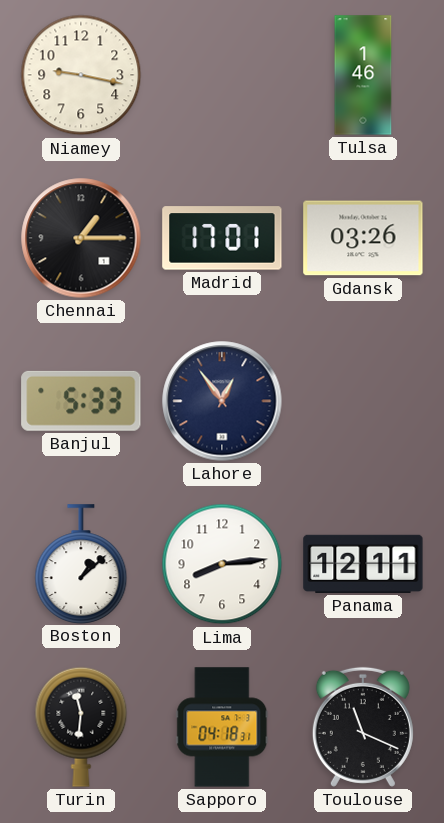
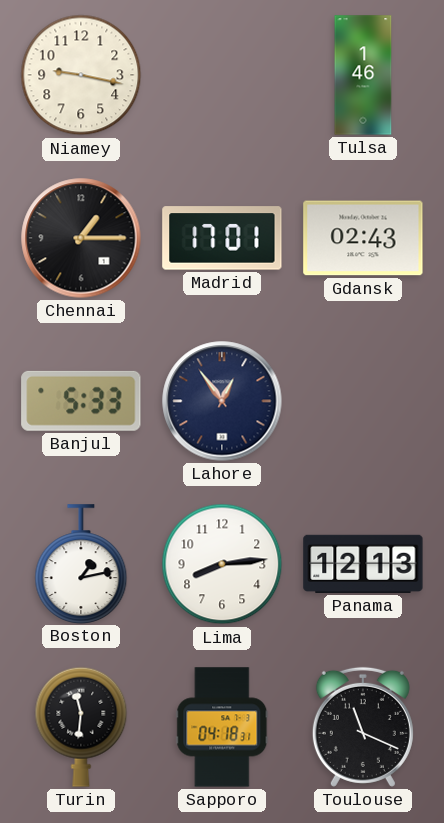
Gdansk: 03:26 -> 02:43 (363, 238)
Boston: 1:08 -> 1:13 (81, 564)
Panama: 12:11 -> 12:13 (363, 564)
